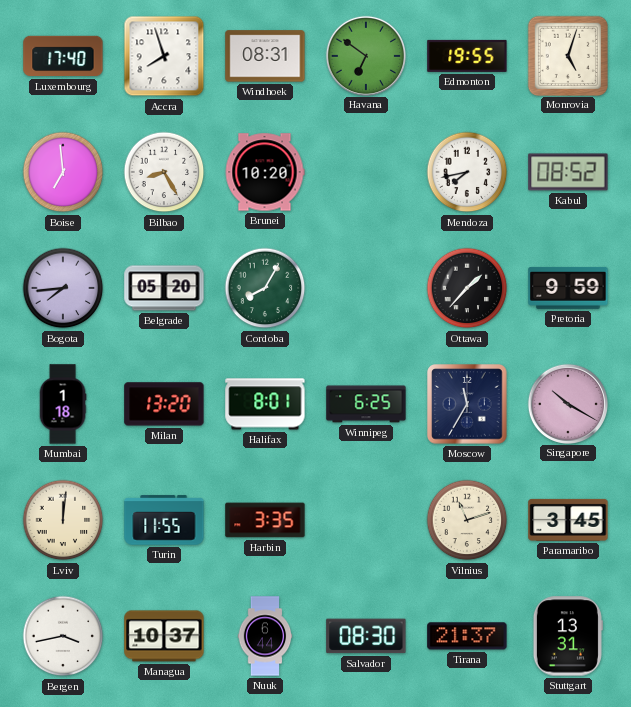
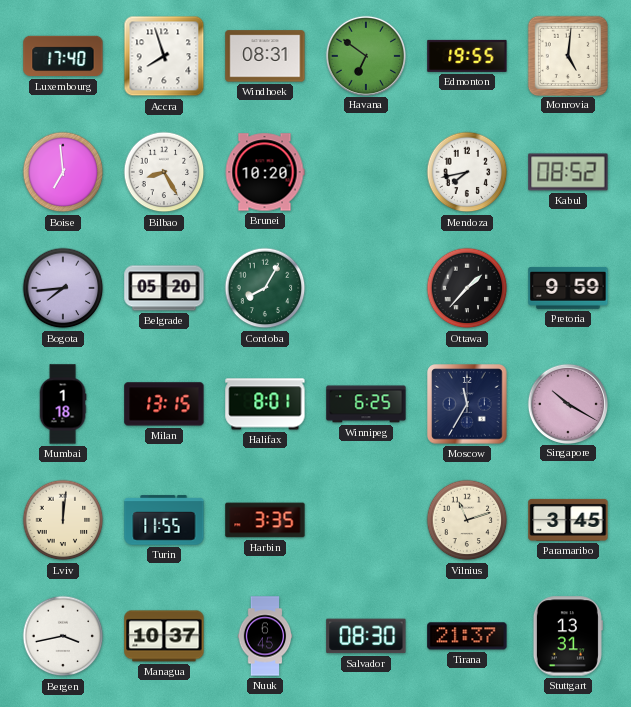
Monrovia: 5:03 -> 5:01 (567, 55)
Milan: 13:20 -> 13:15 (164, 404)
Nuuk: 6:44 -> 6:45 (265, 636)
